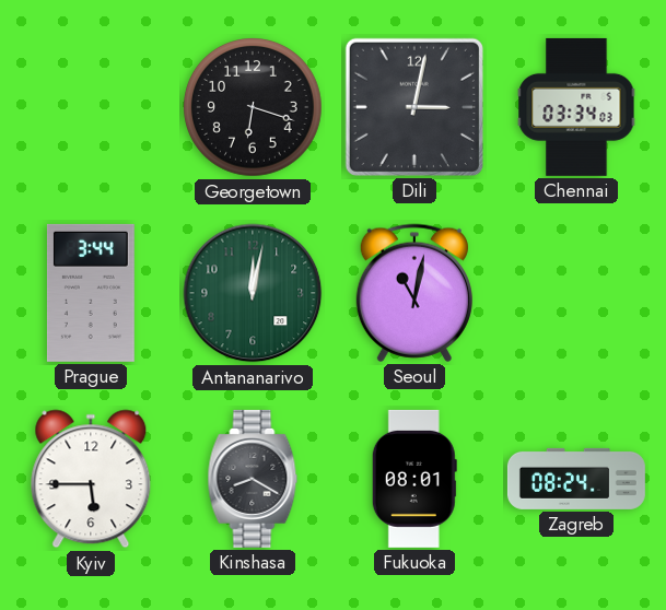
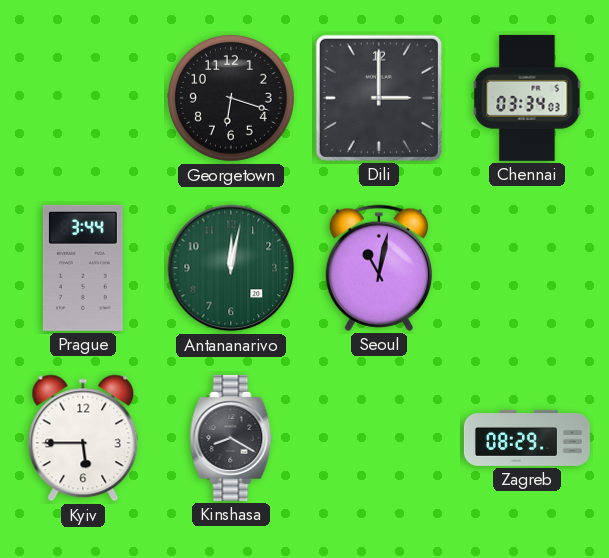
Dili: 3:02 -> 3:00 (379, 98)
Fukuoka: 08:01 -> none (414, 479)
Zagreb: 08:24 -> 08:29 (527, 438)
